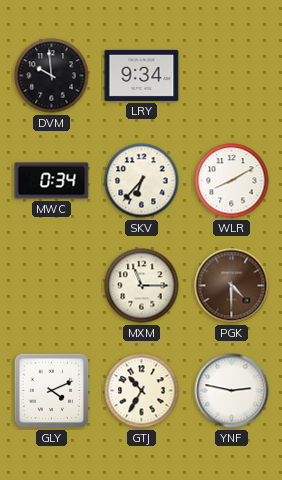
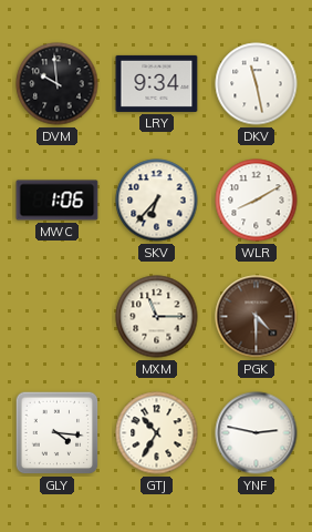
DKV: none -> 11:28 (257, 84)
MWC: 0:34 -> 1:06 (58, 201)
GLY: 4:11 -> 4:16 (58, 433)
